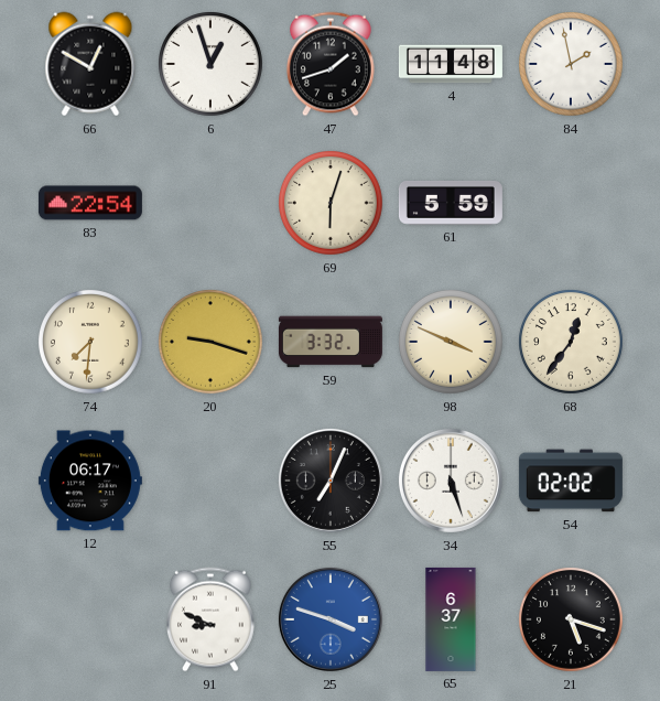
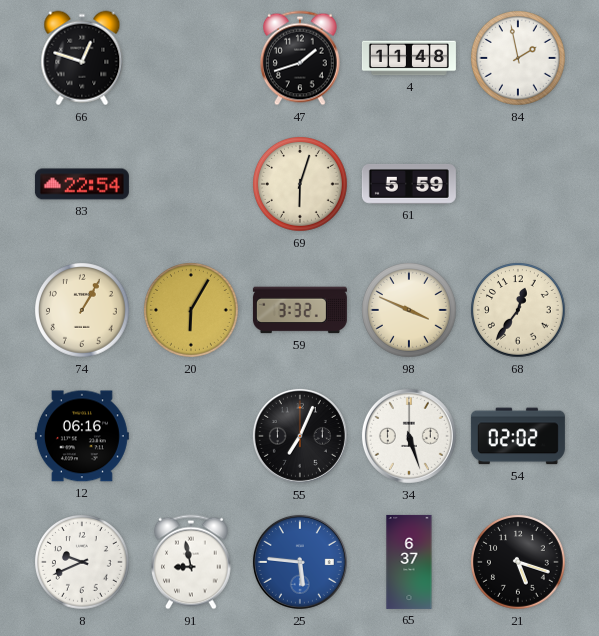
66: 12:50 -> 12:48 (82, 58)
6: 12:57 -> none (212, 65)
74: 7:31 -> 1:05 (83, 311)
20: 9:18 -> 6:05 (192, 311)
12: 06:17 -> 06:16 (82, 436)
8: none -> 9:41 (83, 563)
91: 8:49 -> 8:58 (192, 562)
25: 3:48 -> 5:46 (300, 562)
